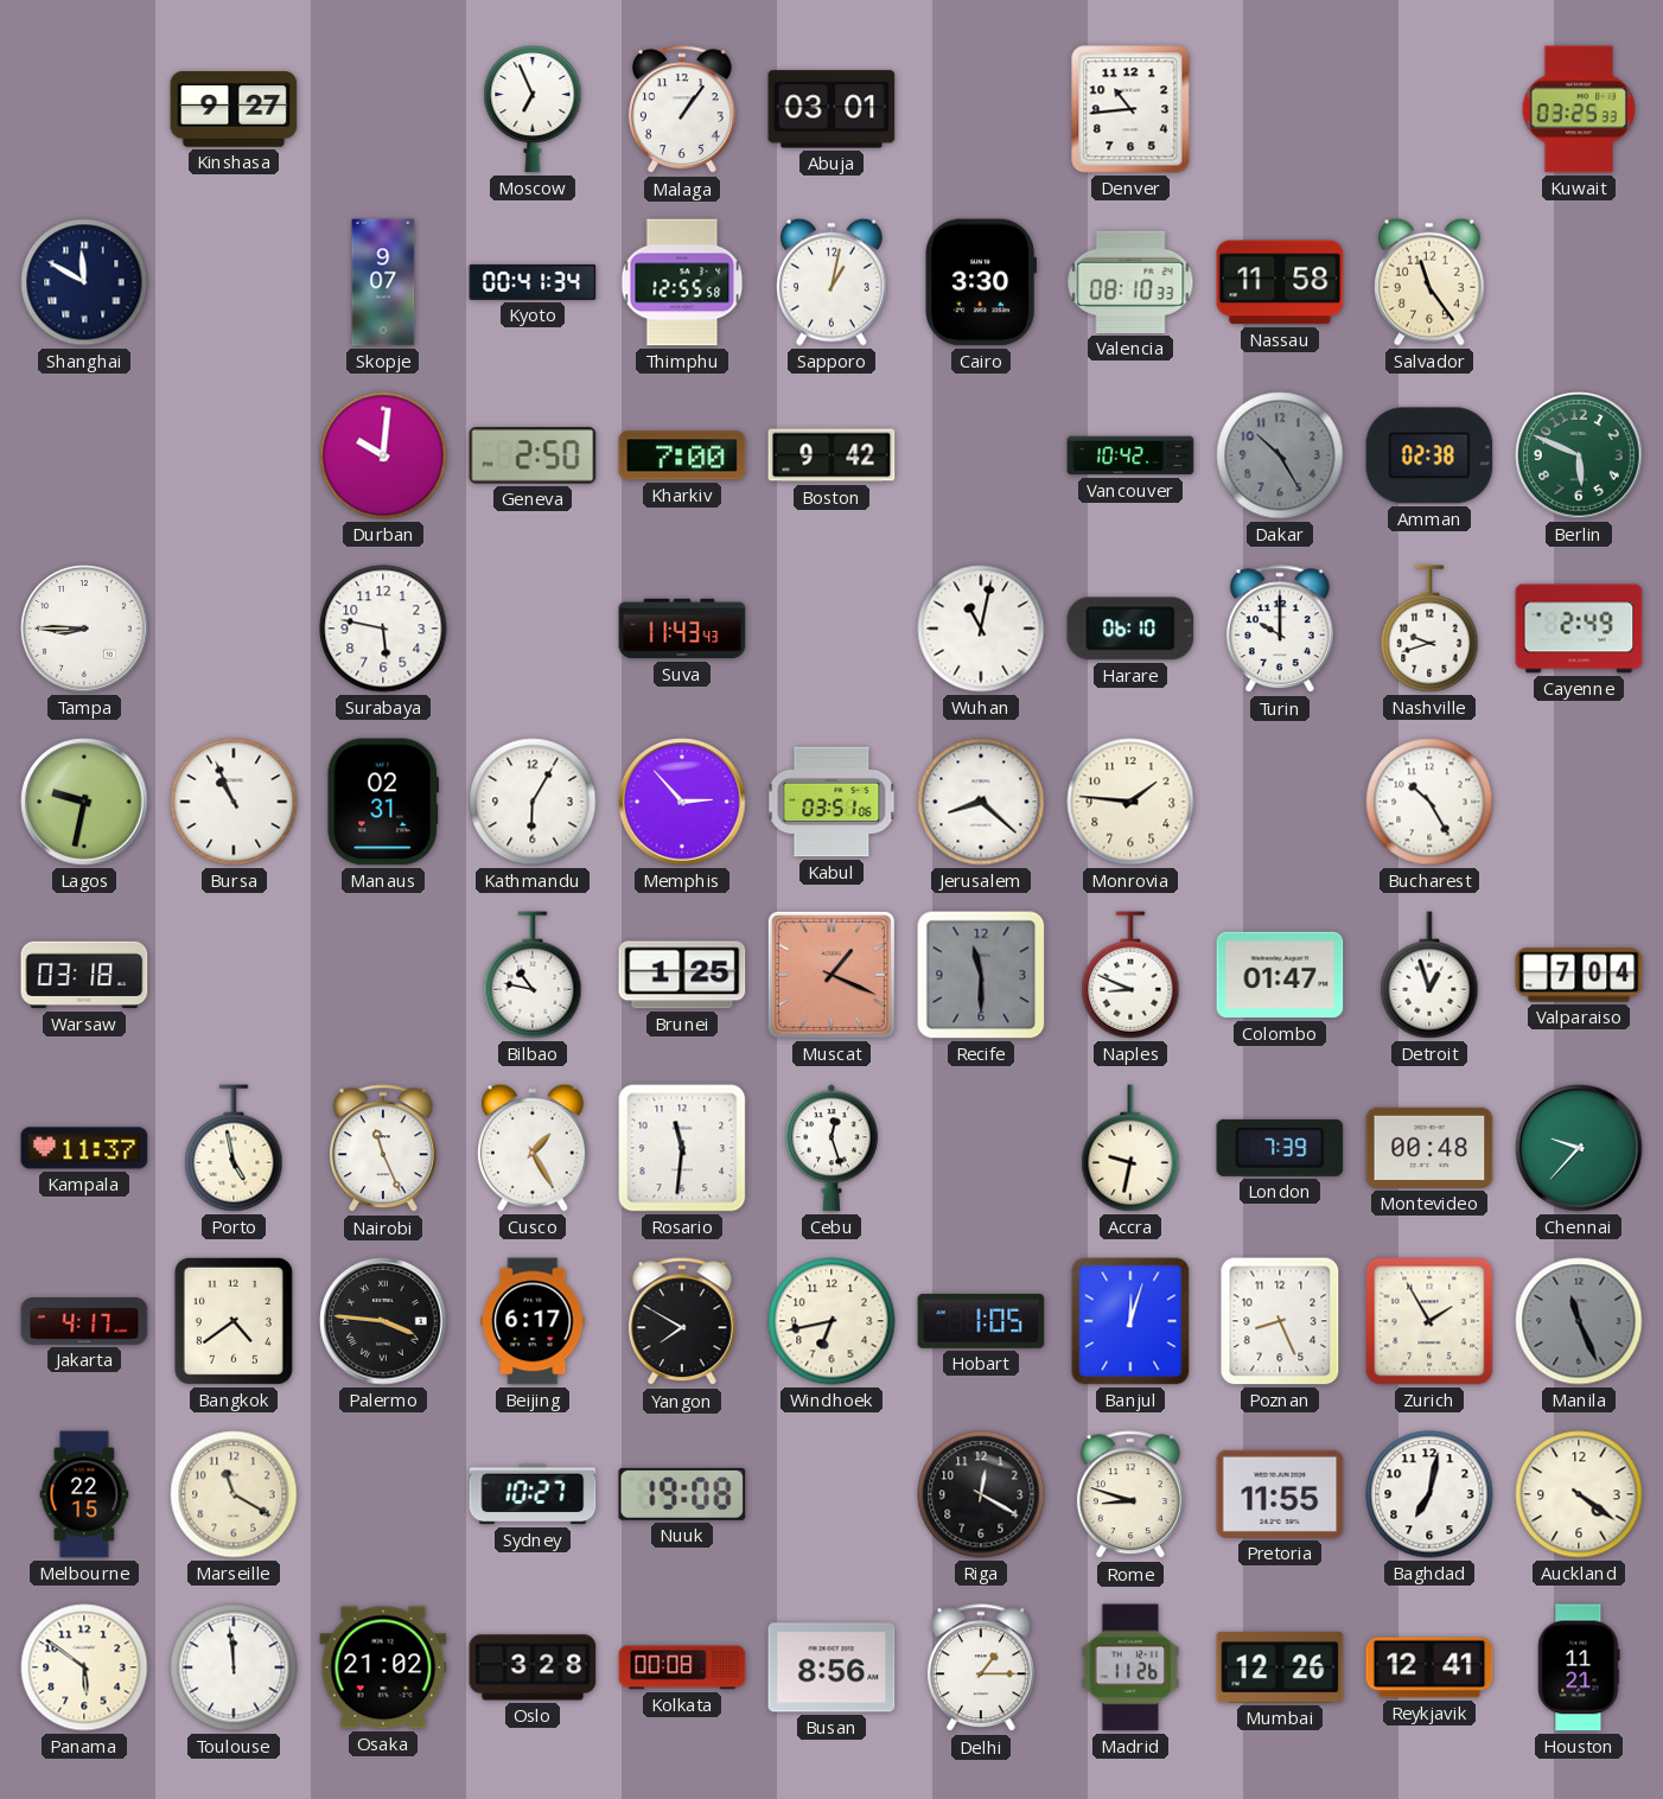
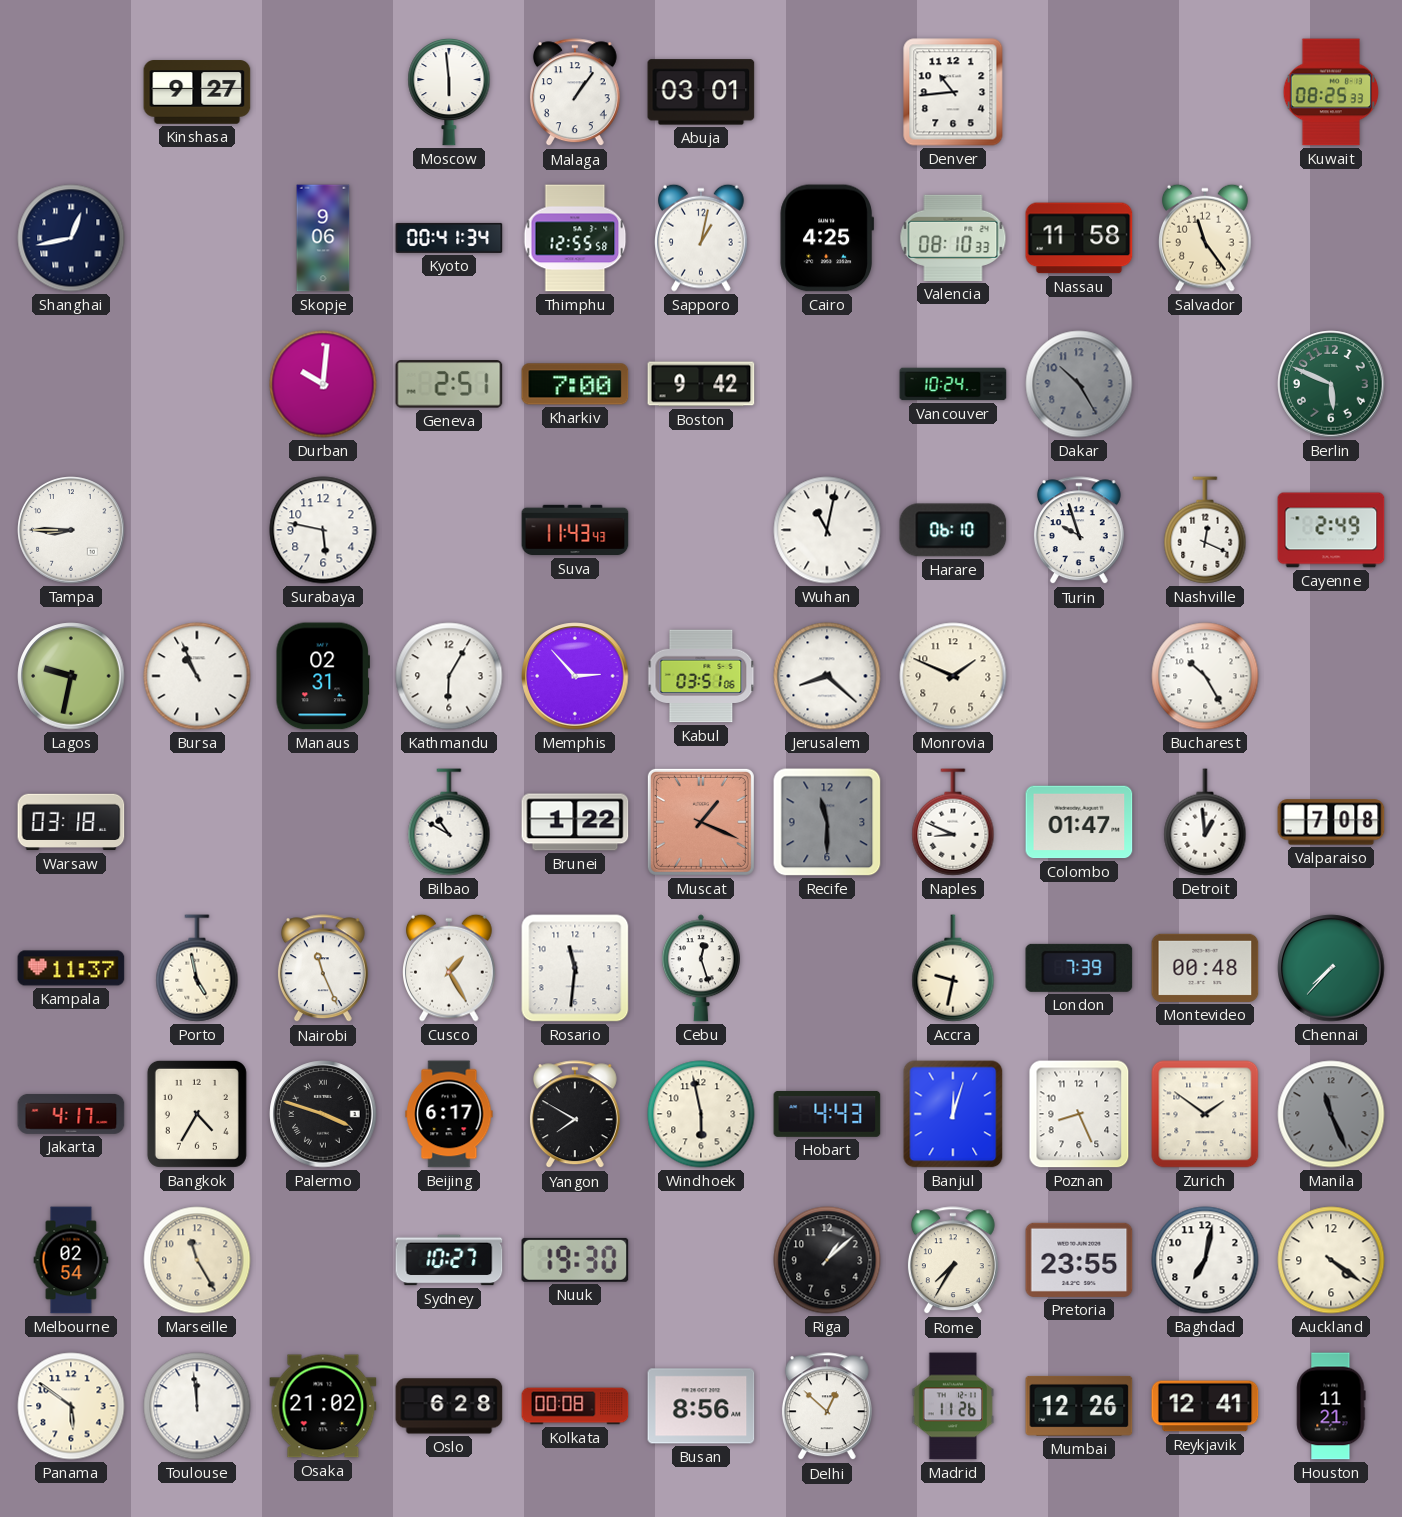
Moscow: 6:56 -> 5:59 (449, 92)
Kuwait: 03:25 -> 08:25 (1331, 92)
Shanghai: 11:50 -> 12:43 (71, 238)
Skopje: 9:07 -> 9:06 (323, 238)
Cairo: 3:30 -> 4:25 (826, 238)
Geneva: 2:50 -> 2:51 (449, 384)
Vancouver: 10:42 -> 10:24 (953, 384)
Amman: 02:38 -> none (1429, 455)
Turin: 10:00 -> 9:57 (1079, 531)
Nashville: 9:42 -> 12:19 (1205, 530)
Monrovia: 1:46 -> 1:49 (953, 676)
Bilbao: 10:47 -> 10:50 (449, 822)
Brunei: 1:25 -> 1:22 (575, 822)
Detroit: 12:57 -> 12:59 (1205, 822)
Valparaiso: 7:04 -> 7:08 (1331, 822)
Chennai: 9:37 -> 7:37 (1331, 968)
Bangkok: 4:39 -> 4:35 (197, 1114)
Palermo: 3:46 -> 3:48 (323, 1114)
Windhoek: 6:43 -> 5:58 (701, 1114)
Hobart: 1:05 -> 4:43 (827, 1114)
Zurich: 1:55 -> 1:51 (1205, 1114)
Melbourne: 22:15 -> 02:54 (71, 1260)
Marseille: 11:20 -> 11:25 (197, 1260)
Nuuk: 19:08 -> 19:30 (575, 1260)
Riga: 12:20 -> 1:08 (827, 1260)
Rome: 8:48 -> 7:35 (953, 1261)
Pretoria: 11:55 -> 23:55 (1079, 1260)
Oslo: 3:28 -> 6:28 (449, 1406)
Delhi: 1:15 -> 12:52 (827, 1407)
